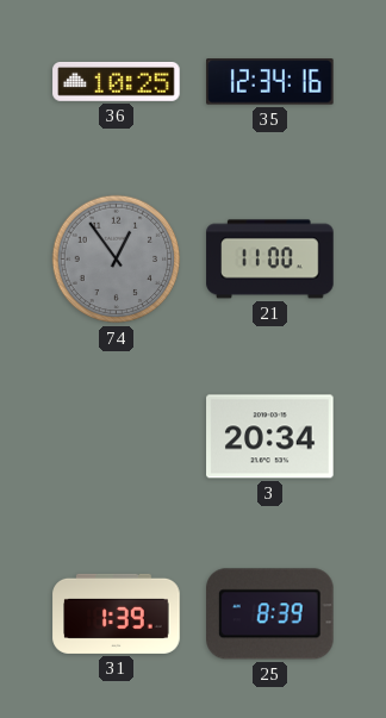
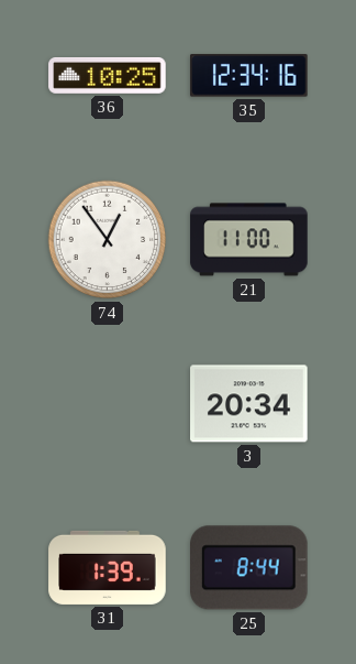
74 dial: grey -> white (108, 240)
25: 8:39 -> 8:44 (249, 568)
